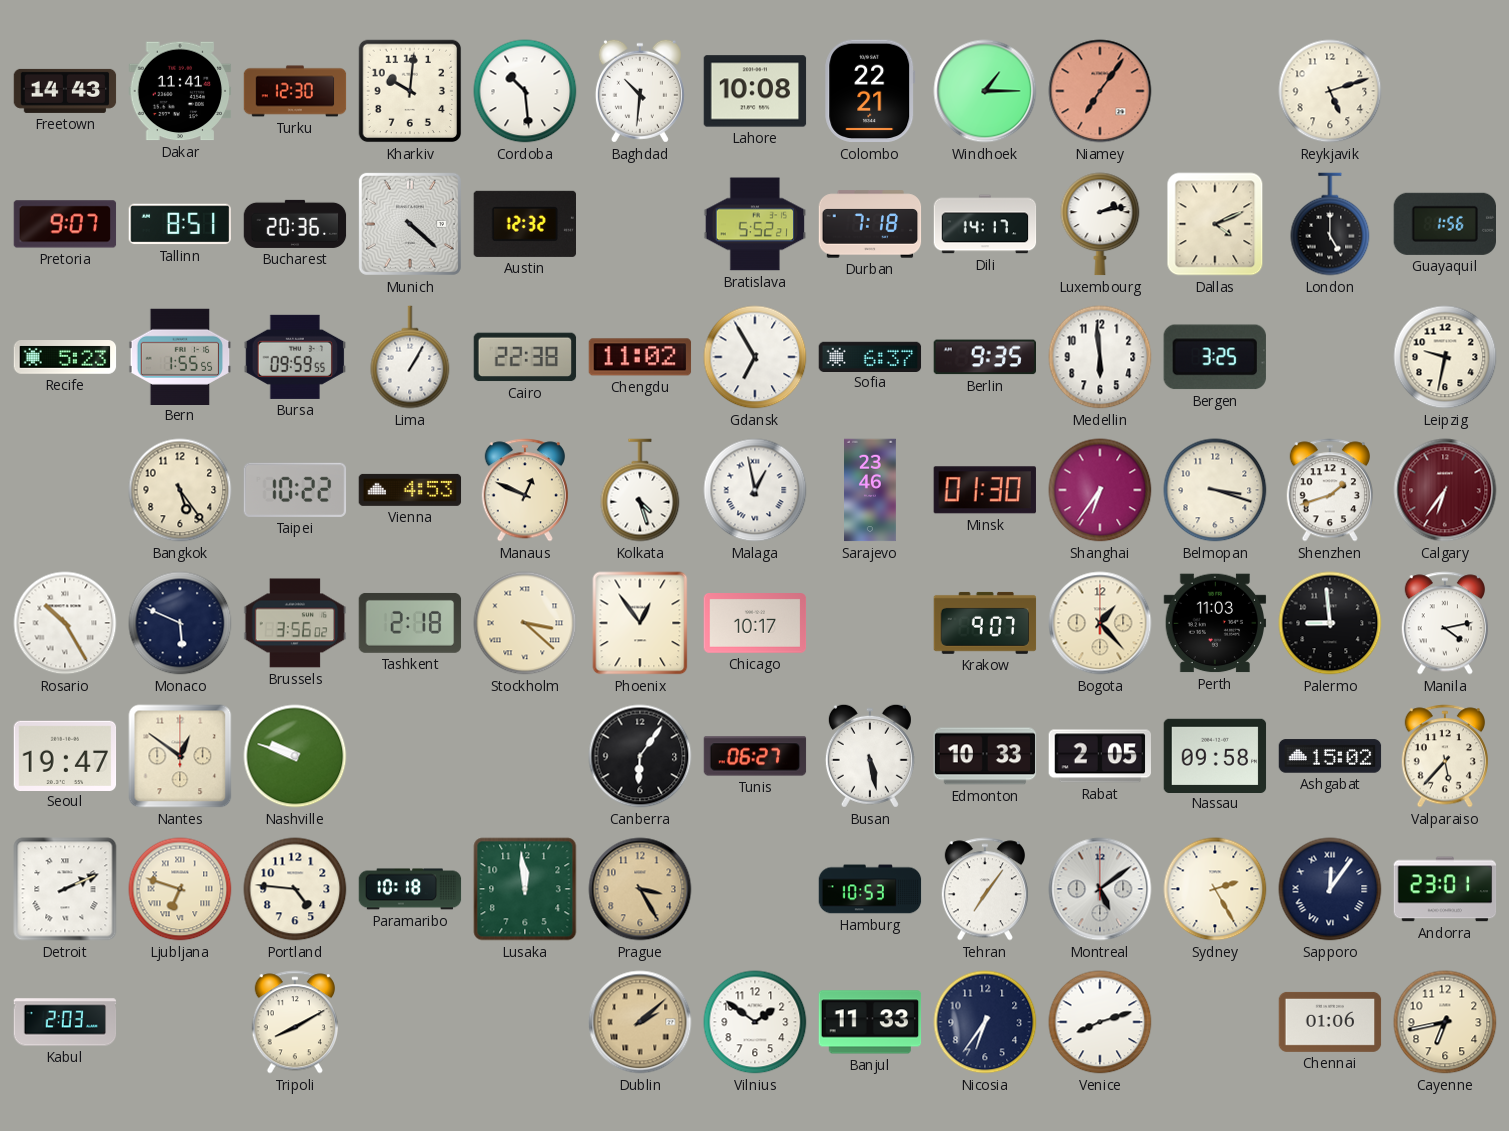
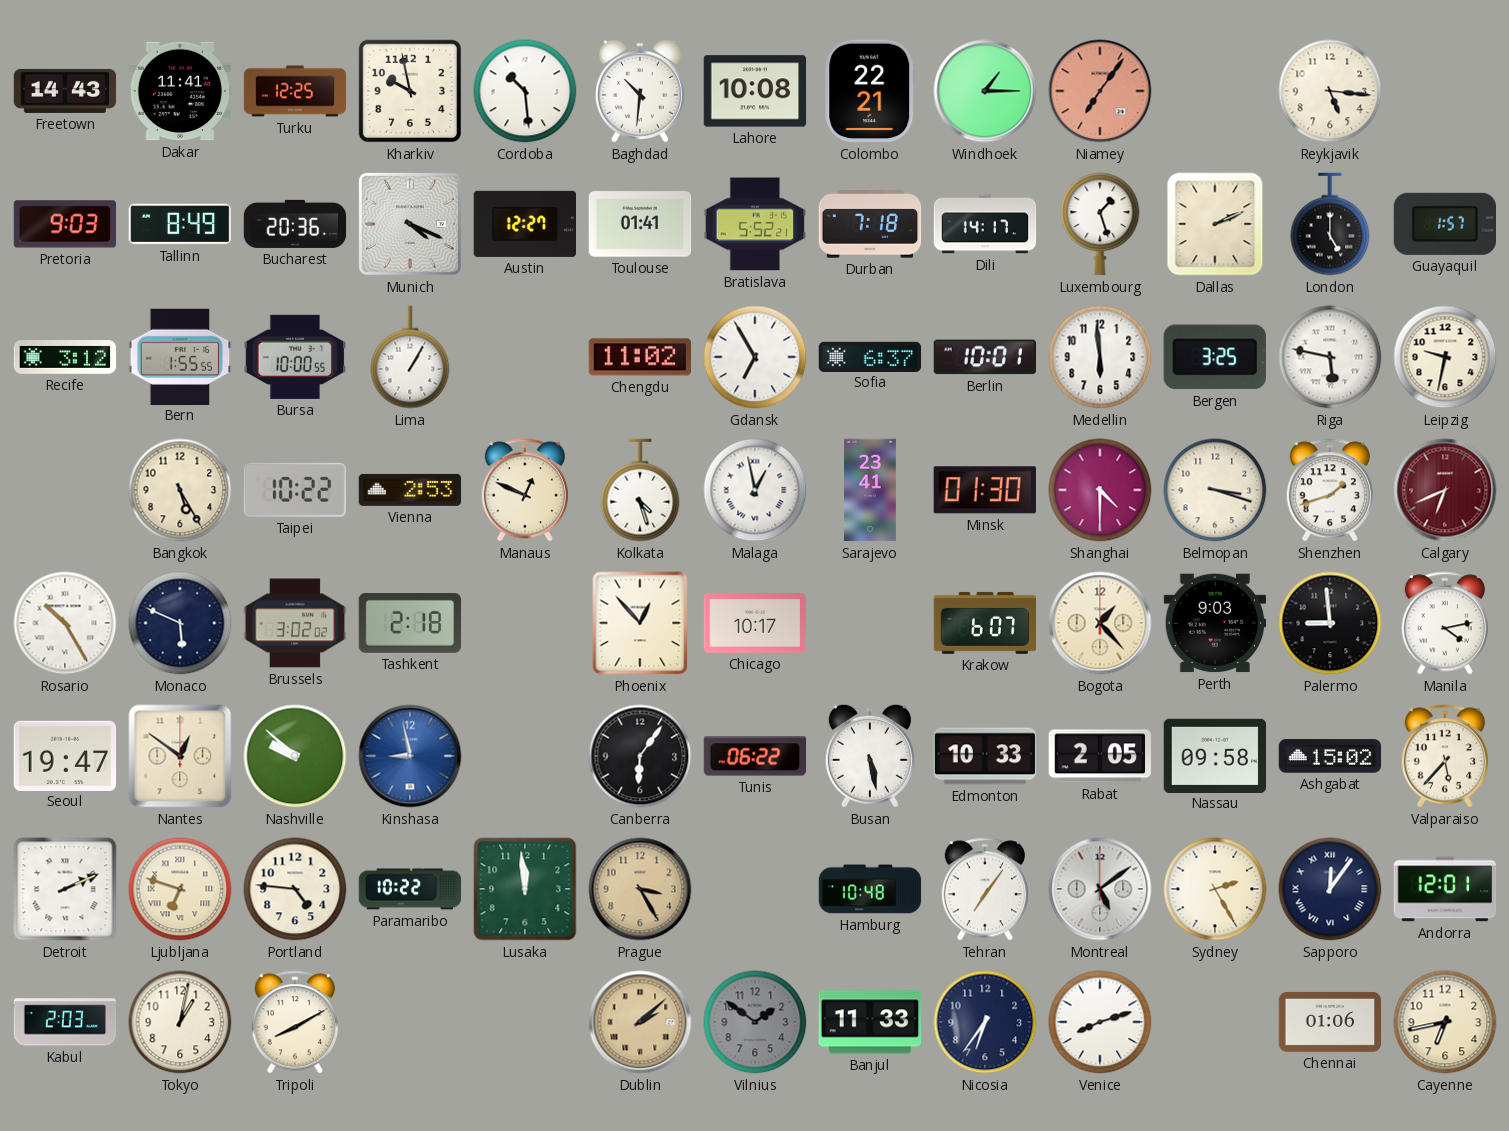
Turku: 12:30 -> 12:25 (295, 91)
Kharkiv: 10:01 -> 9:58 (410, 91)
Reykjavik: 5:12 -> 5:16 (1330, 91)
Pretoria: 9:07 -> 9:03 (65, 224)
Tallinn: 8:51 -> 8:49 (179, 224)
Munich: 4:22 -> 4:19 (410, 224)
Austin: 12:32 -> 12:27 (525, 224)
Toulouse: none -> 01:41 (640, 224)
Luxembourg: 2:13 -> 1:27 (1100, 224)
Dallas: 4:11 -> 2:11 (1215, 224)
Guayaquil: 1:56 -> 1:57 (1444, 224)
Recife: 5:23 -> 3:12 (65, 358)
Bursa: 09:59 -> 10:00 (295, 357)
Cairo: 22:38 -> none (525, 357)
Berlin: 9:35 -> 10:01 (984, 357)
Riga: none -> 5:47 (1330, 357)
Bangkok: 5:24 -> 5:25 (180, 490)
Vienna: 4:53 -> 2:53 (410, 490)
Sarajevo: 23:46 -> 23:41 (871, 490)
Shanghai: 6:36 -> 4:30 (1100, 490)
Calgary: 6:36 -> 6:41 (1445, 490)
Brussels: 3:56 -> 3:02 (295, 623)
Stockholm: 3:22 -> none (525, 623)
Phoenix: 12:54 -> 12:53 (640, 623)
Krakow: 9:07 -> 6:07 (985, 623)
Perth: 11:03 -> 9:03 (1215, 623)
Nashville: 9:48 -> 9:52 (295, 756)
Kinshasa: none -> 8:58 (410, 756)
Tunis: 06:27 -> 06:22 (755, 756)
Paramaribo: 10:18 -> 10:22 (410, 889)
Hamburg: 10:53 -> 10:48 (870, 889)
Andorra: 23:01 -> 12:01 (1445, 889)
Tokyo: none -> 1:02 (180, 1022)
Vilnius dial: white -> grey (755, 1022)
